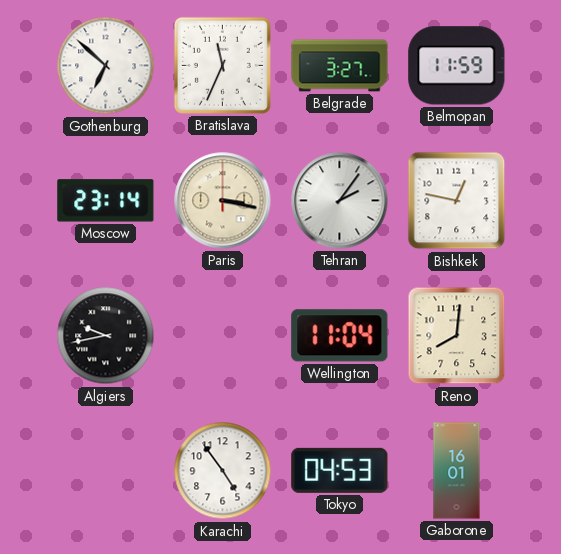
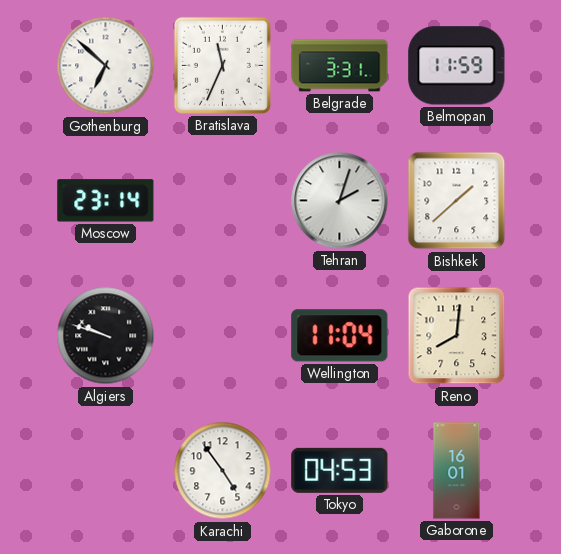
Belgrade: 3:27 -> 3:31 (340, 66)
Paris: 3:17 -> none (223, 201)
Tehran: 2:06 -> 2:03 (340, 201)
Bishkek: 12:47 -> 1:38 (457, 201)
Algiers: 9:43 -> 9:48 (106, 336)
